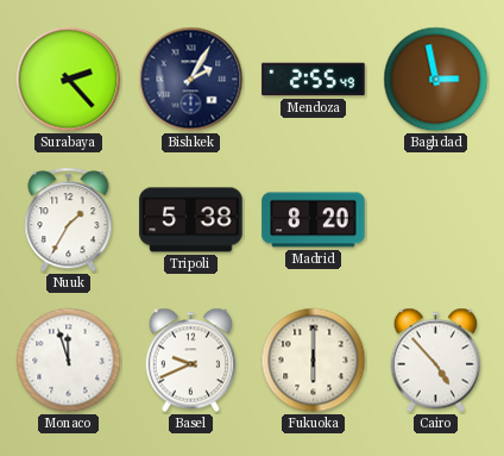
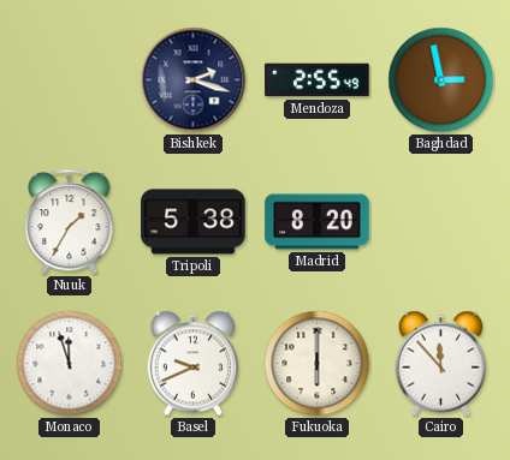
Surabaya: 2:23 -> none (69, 80)
Bishkek: 2:05 -> 2:18 (194, 80)
Cairo: 4:53 -> 11:53 (441, 364)
